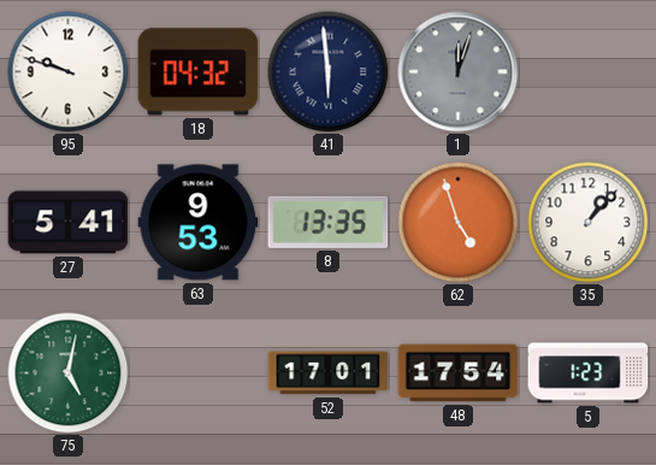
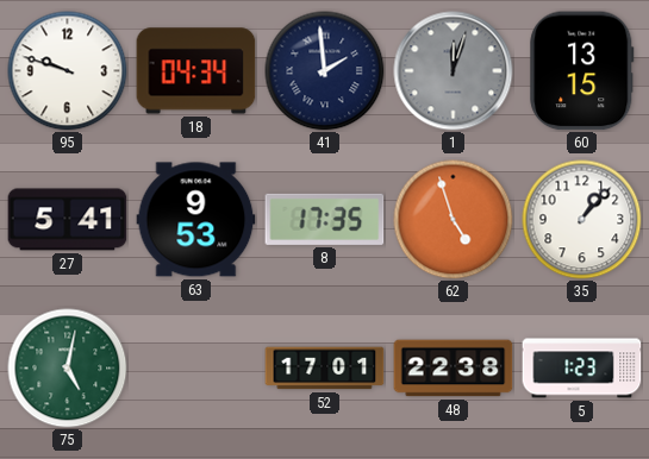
18: 04:32 -> 04:34 (196, 71)
41: 5:59 -> 1:59 (325, 71)
60: none -> 13:15 (582, 71)
8: 13:35 -> 17:35 (325, 219)
48: 17:54 -> 22:38 (454, 369)
